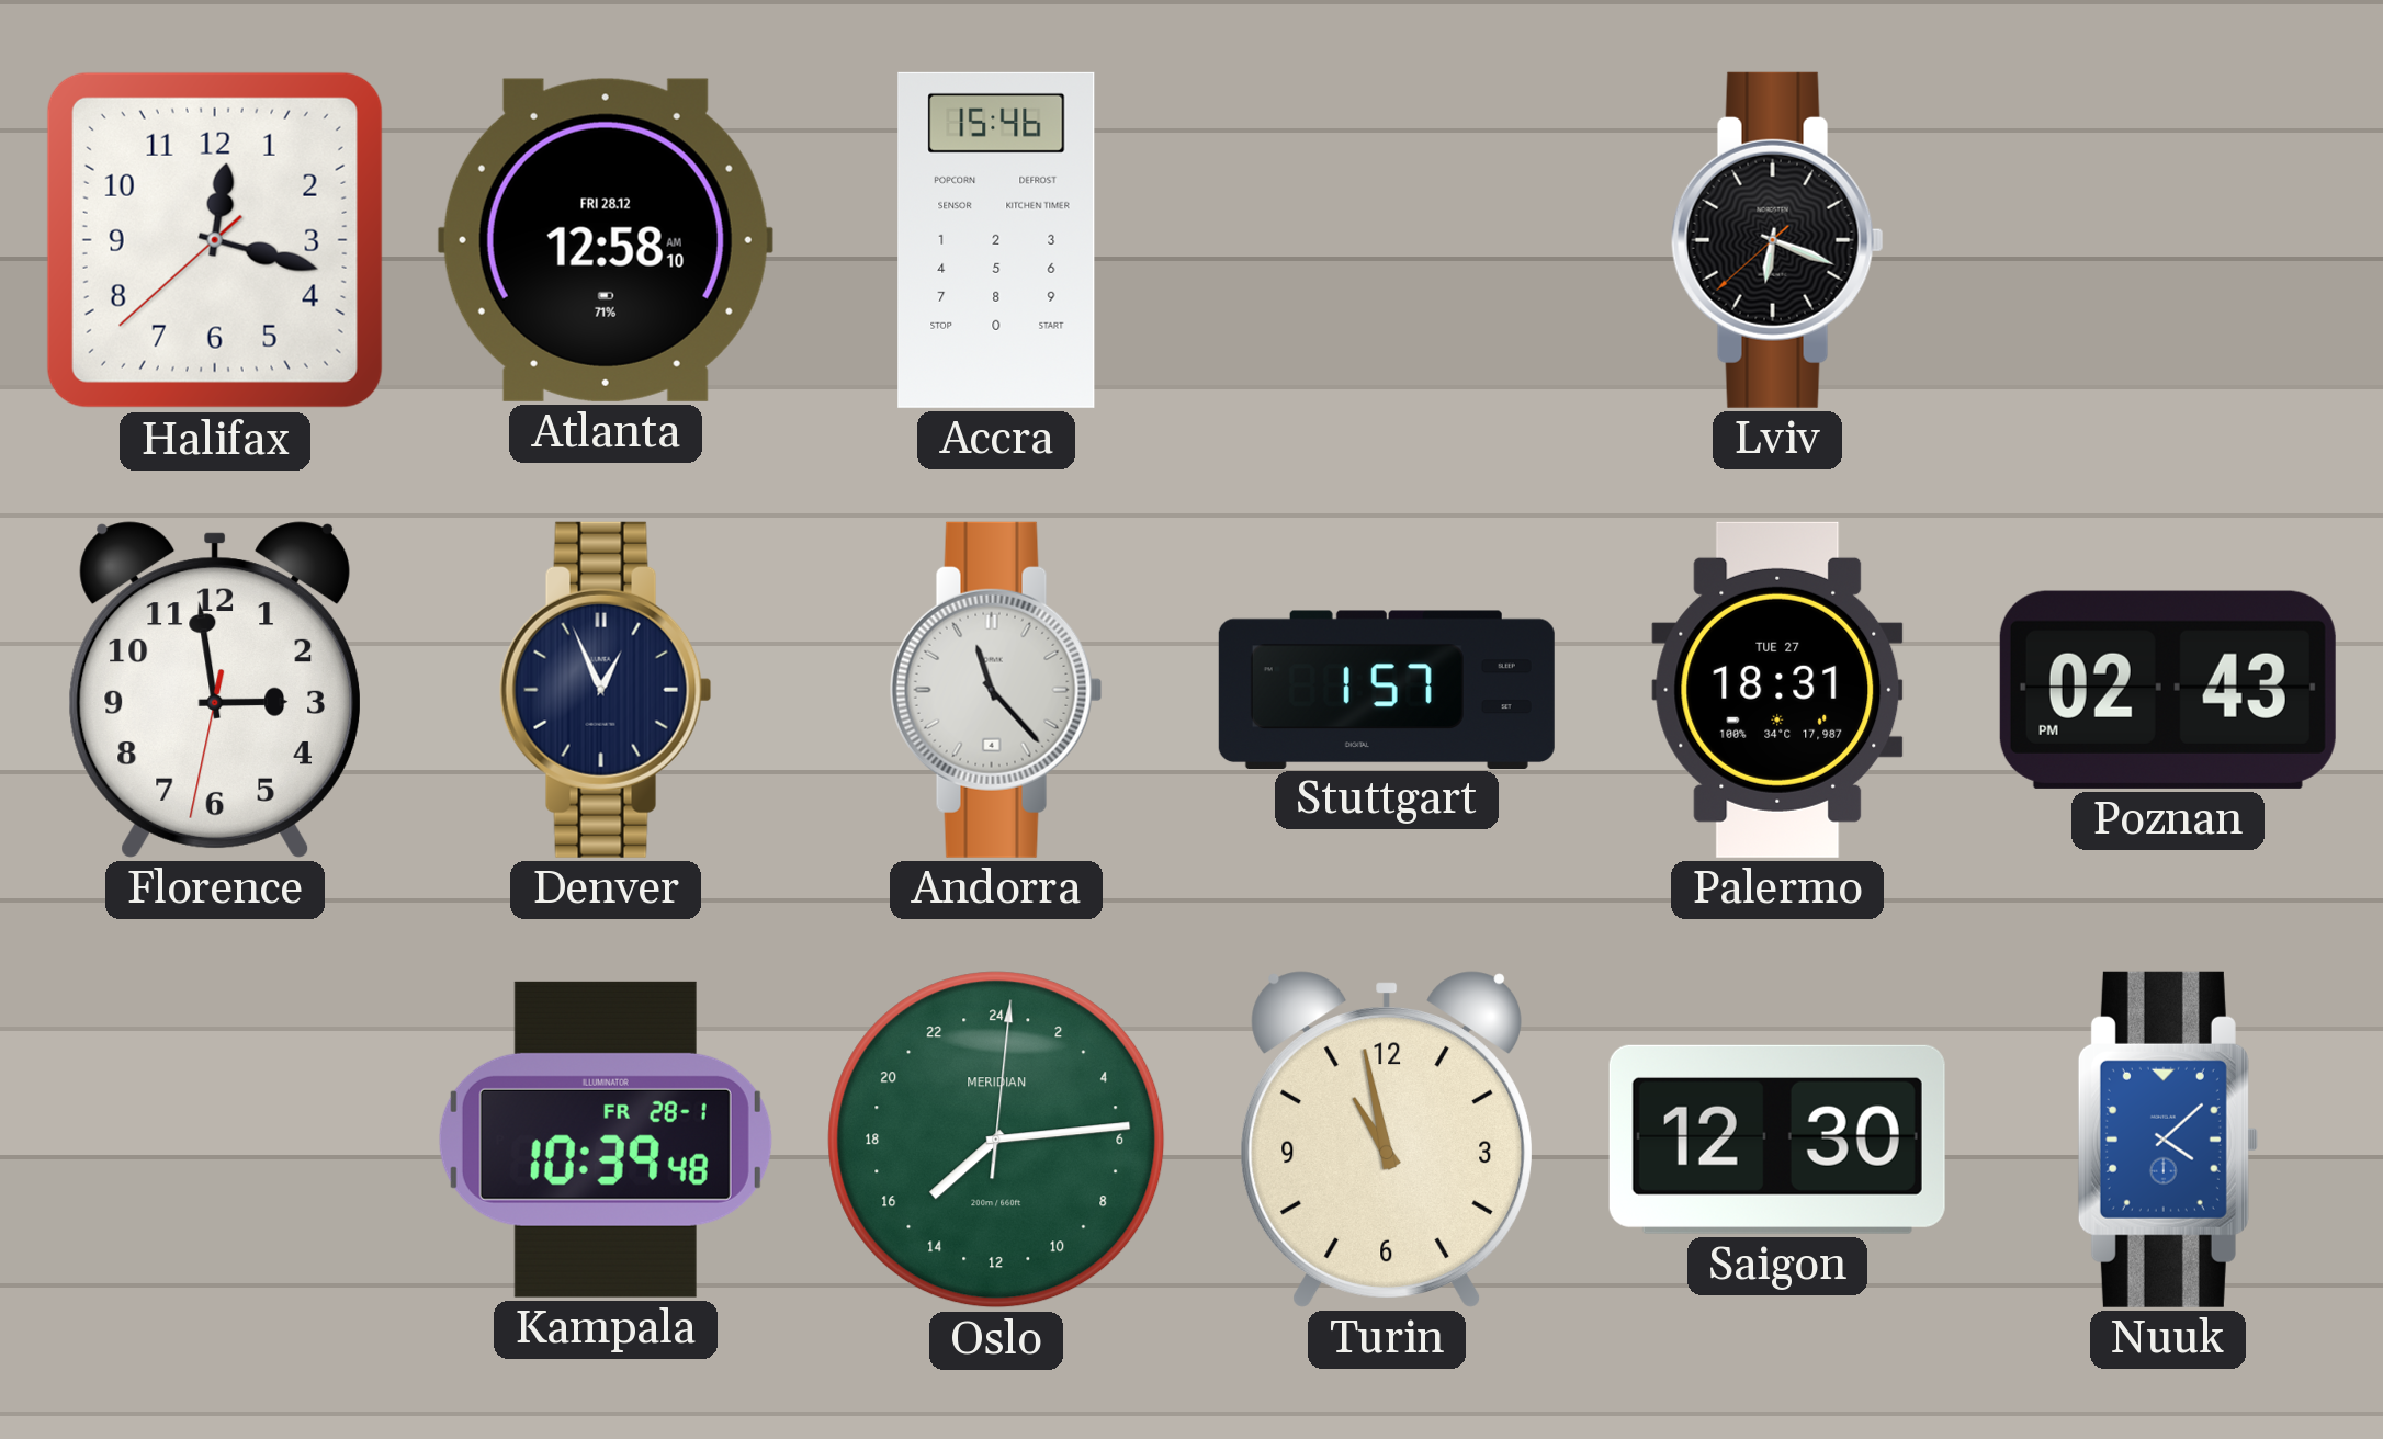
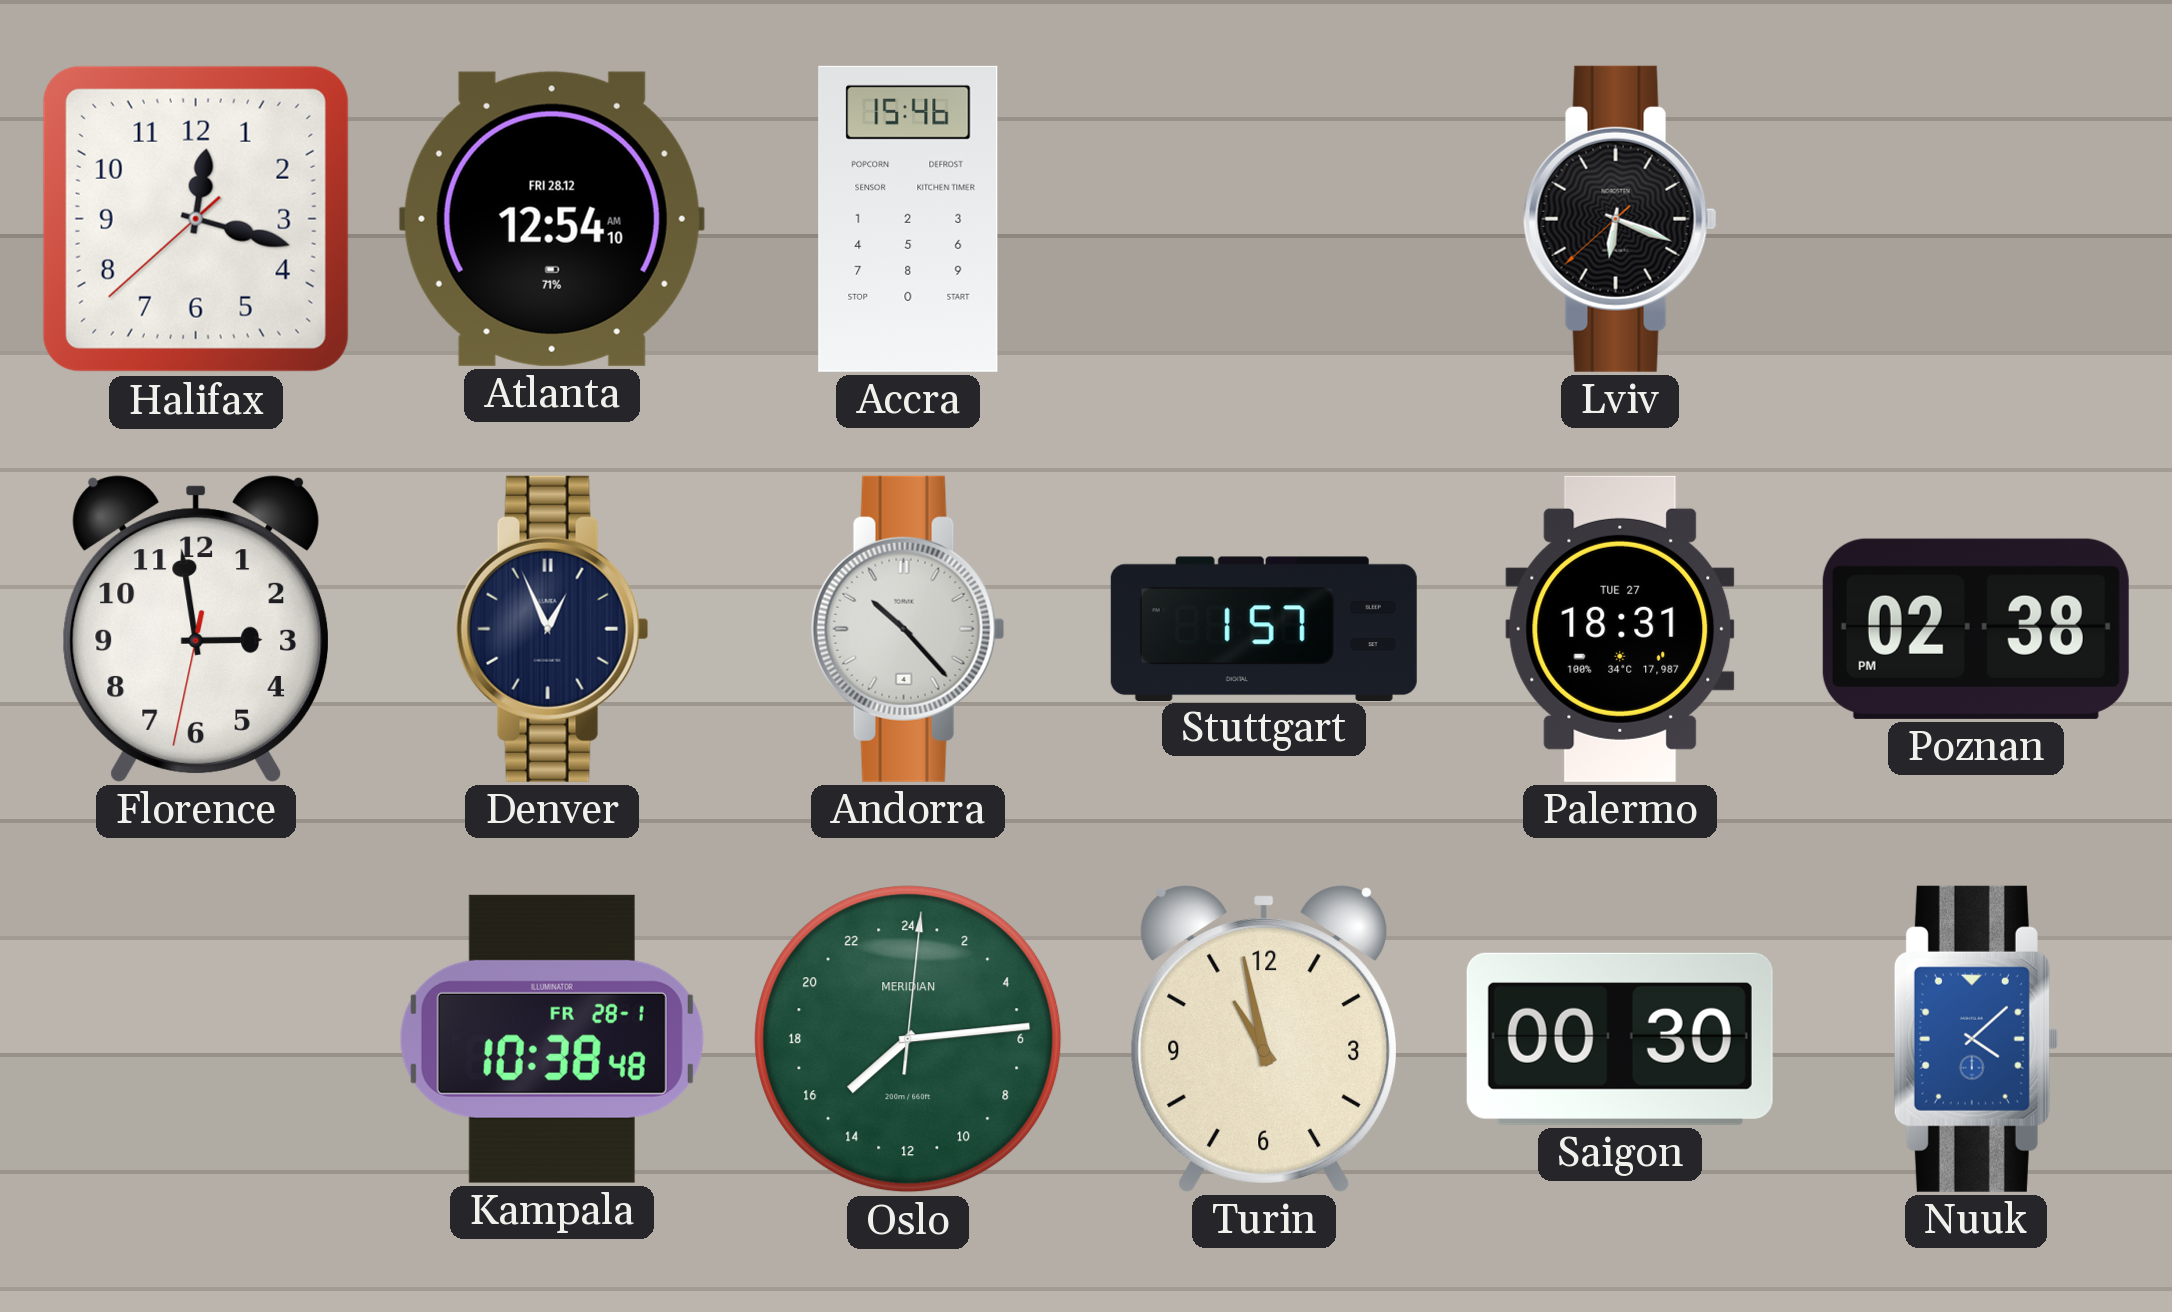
Atlanta: 12:58 -> 12:54 (552, 219)
Andorra: 11:23 -> 10:23 (908, 629)
Poznan: 02:43 -> 02:38 (1976, 629)
Kampala: 10:39 -> 10:38 (552, 1039)
Saigon: 12:30 -> 00:30 (1620, 1039)
